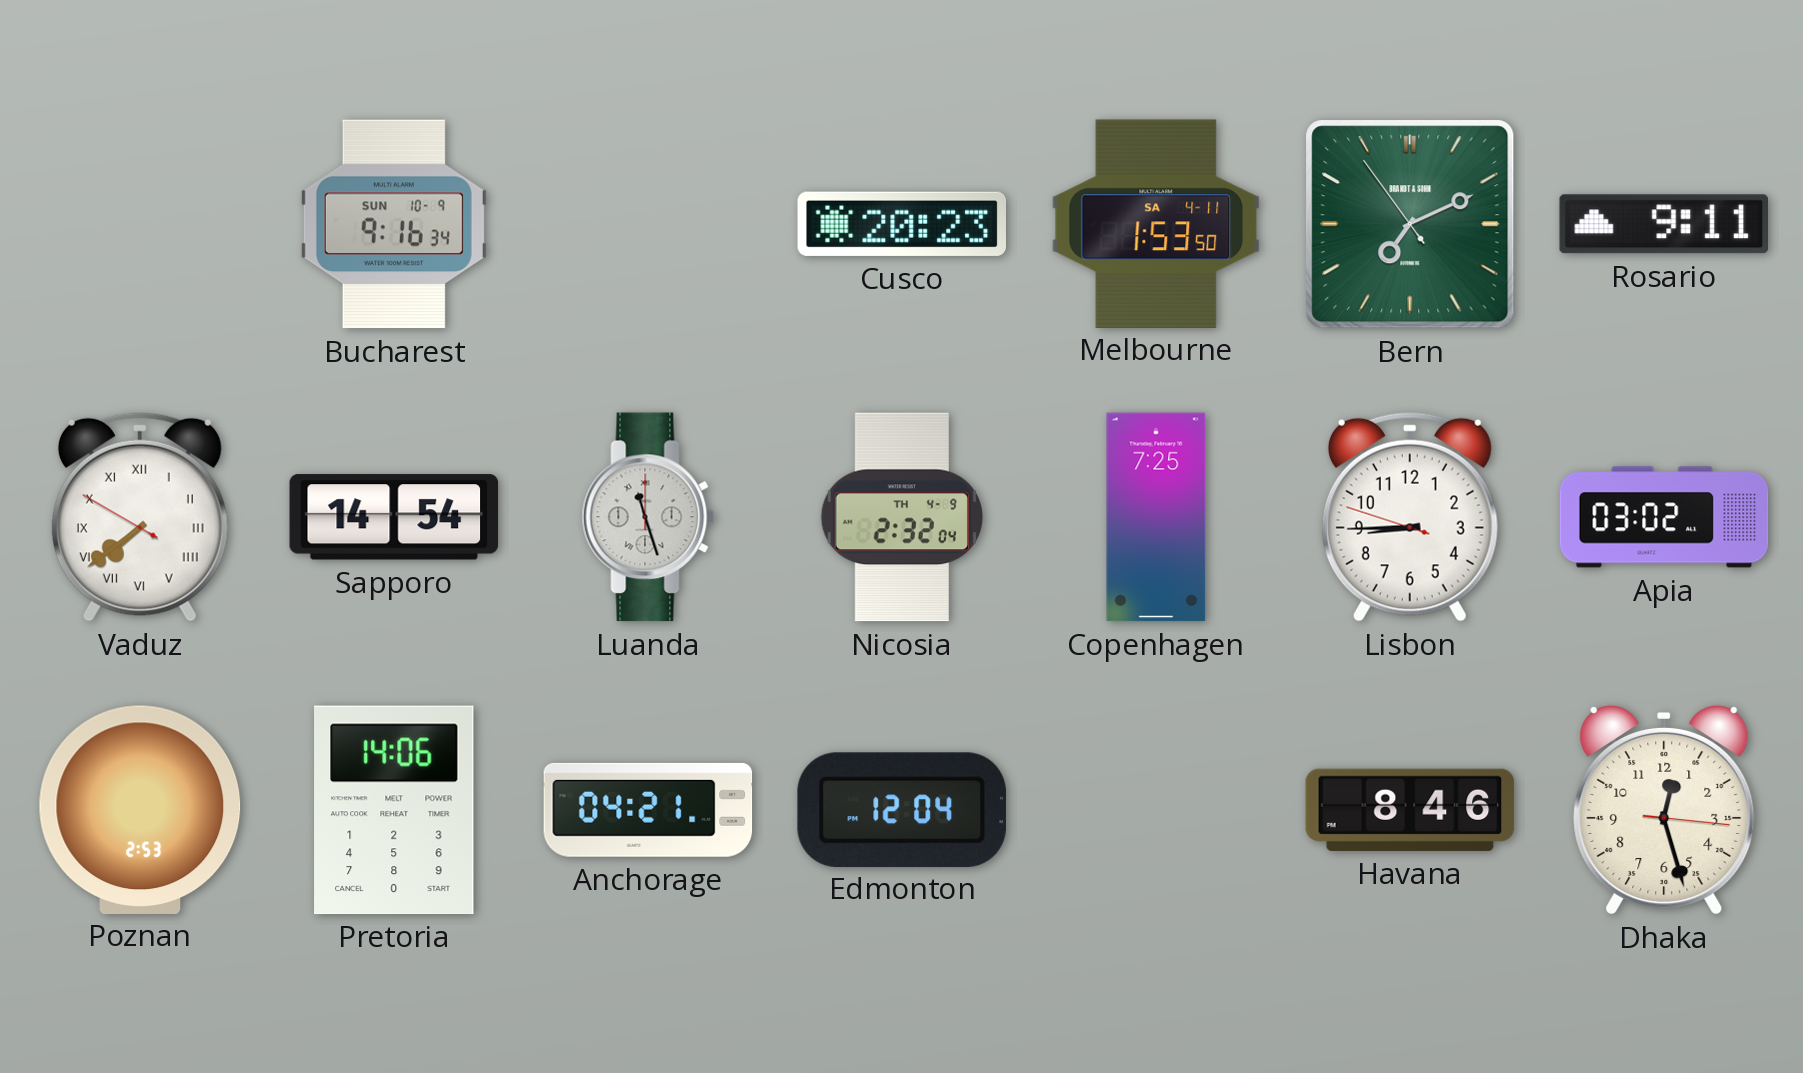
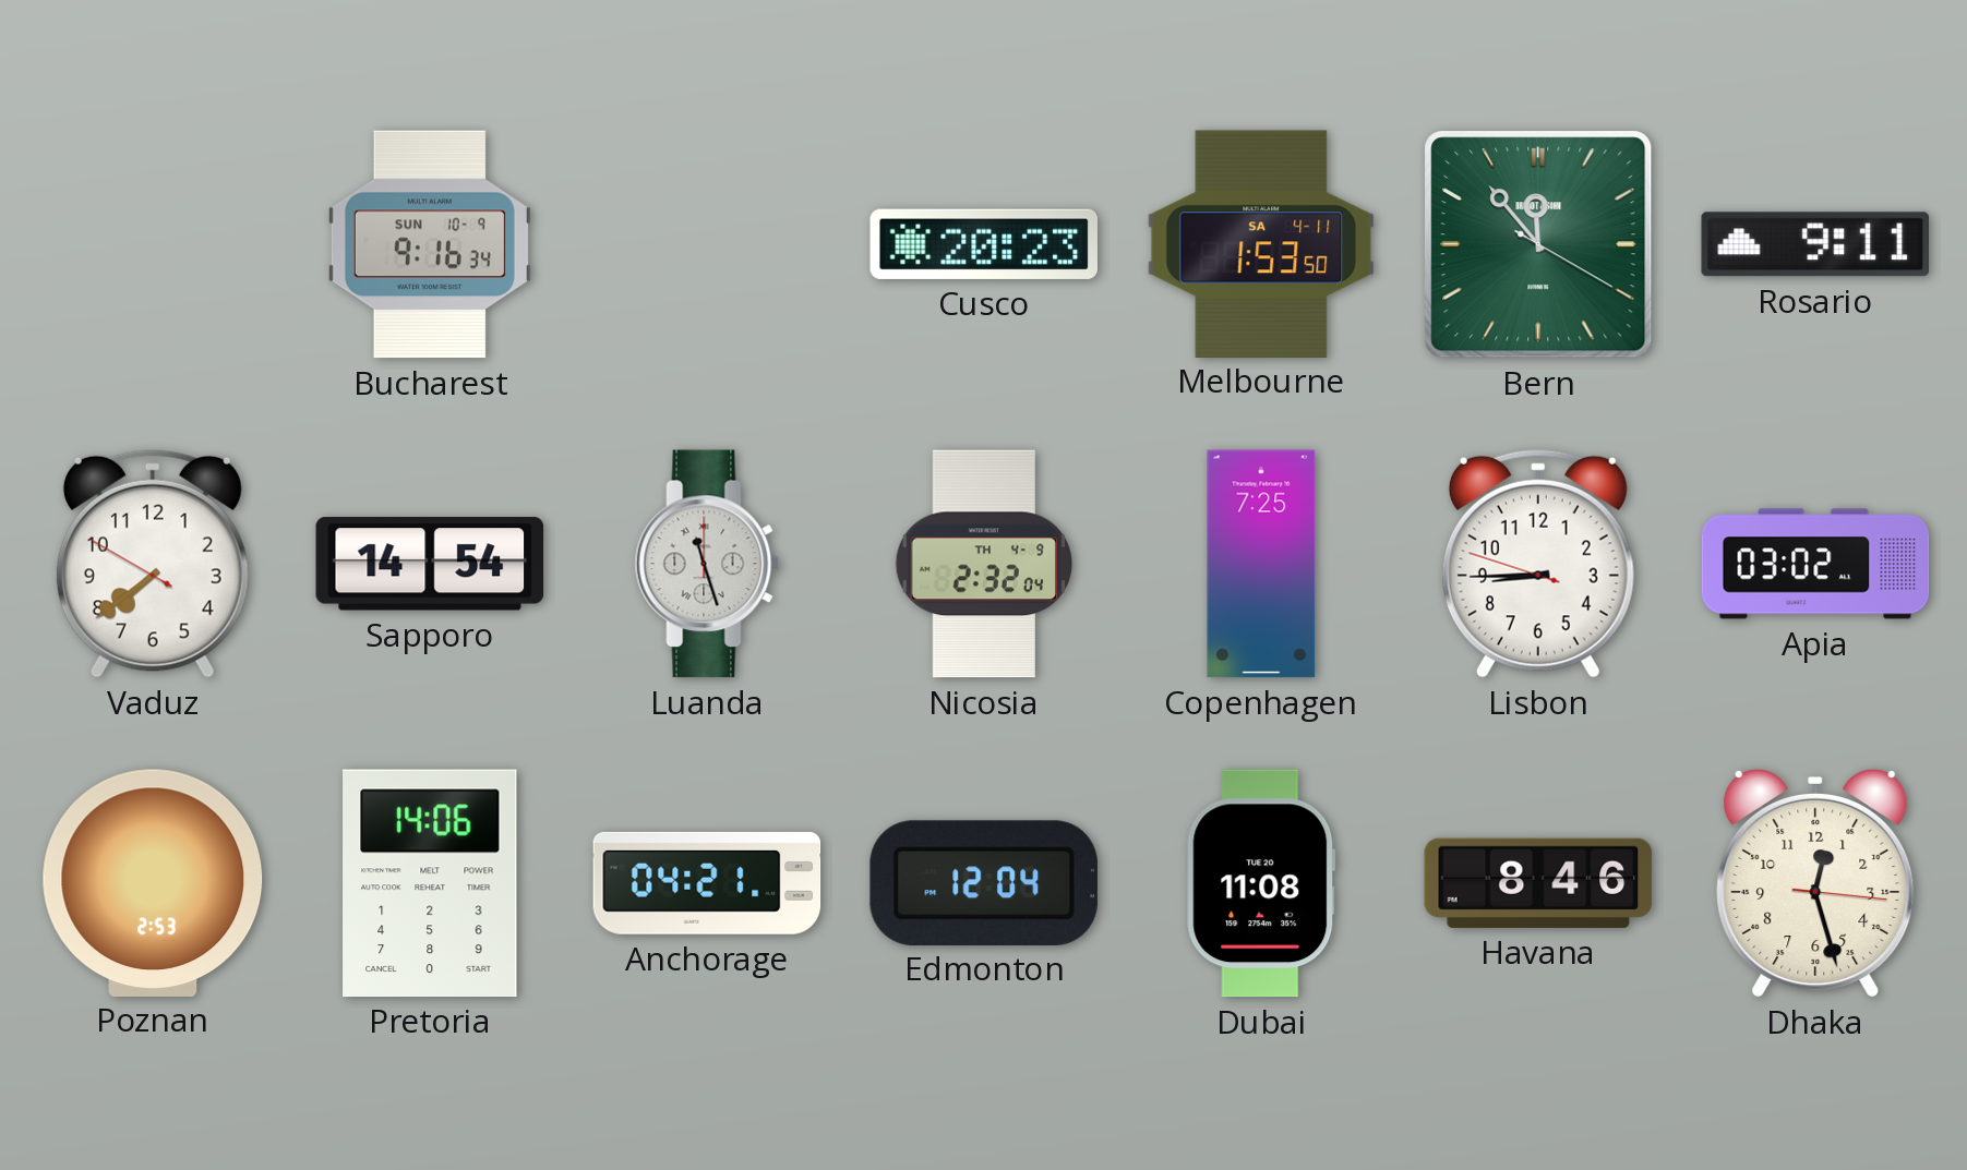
Bern: 7:10 -> 11:53 (1538, 244)
Vaduz numerals: Roman -> Arabic (153, 564)
Dubai: none -> 11:08 (1261, 883)
